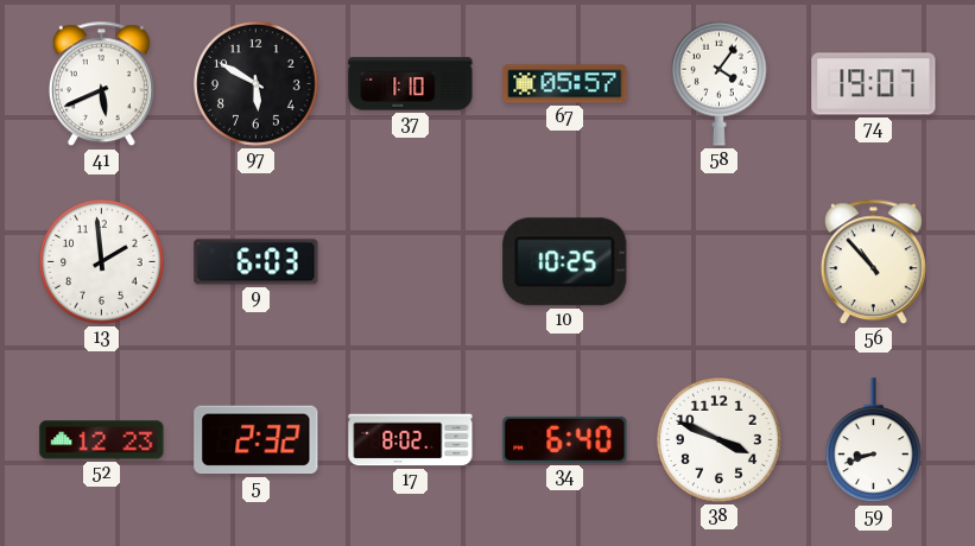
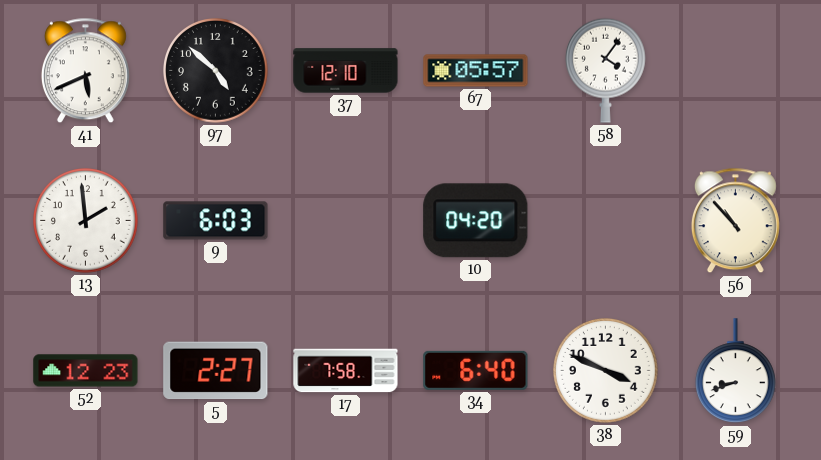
97: 5:50 -> 4:52 (216, 71)
37: 1:10 -> 12:10 (346, 71)
74: 19:07 -> none (874, 84)
10: 10:25 -> 04:20 (476, 221)
5: 2:32 -> 2:27 (216, 371)
17: 8:02 -> 7:58 (346, 371)
